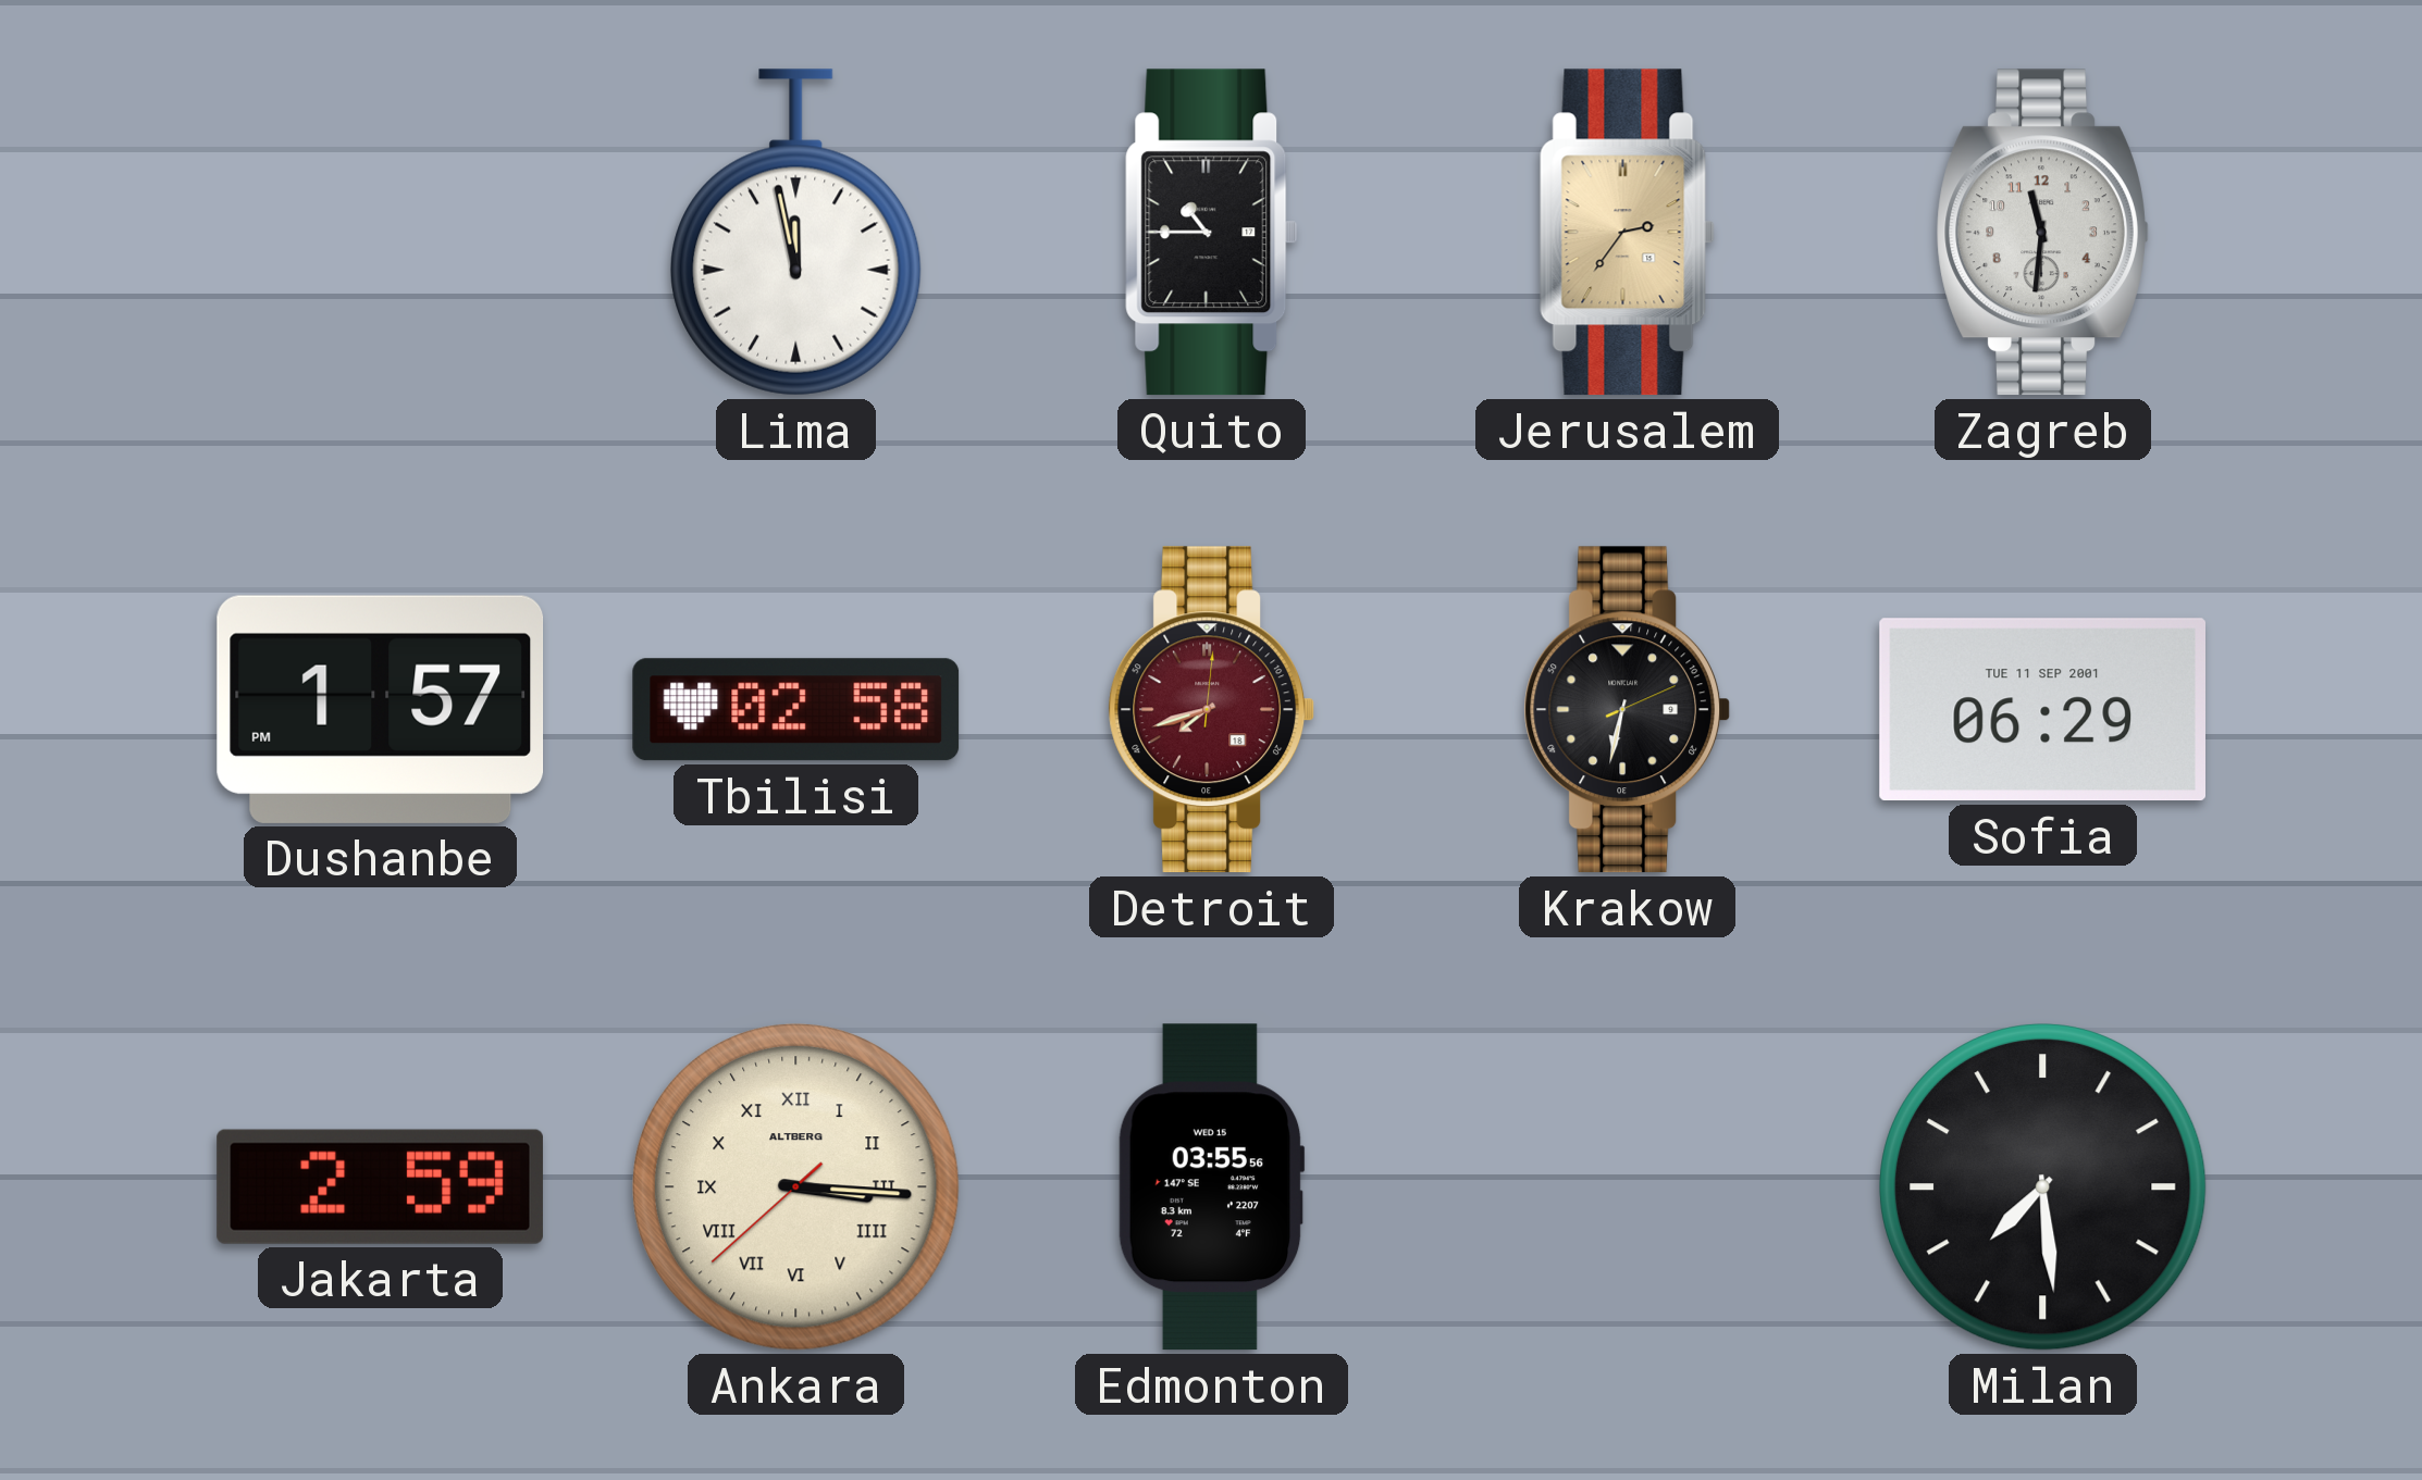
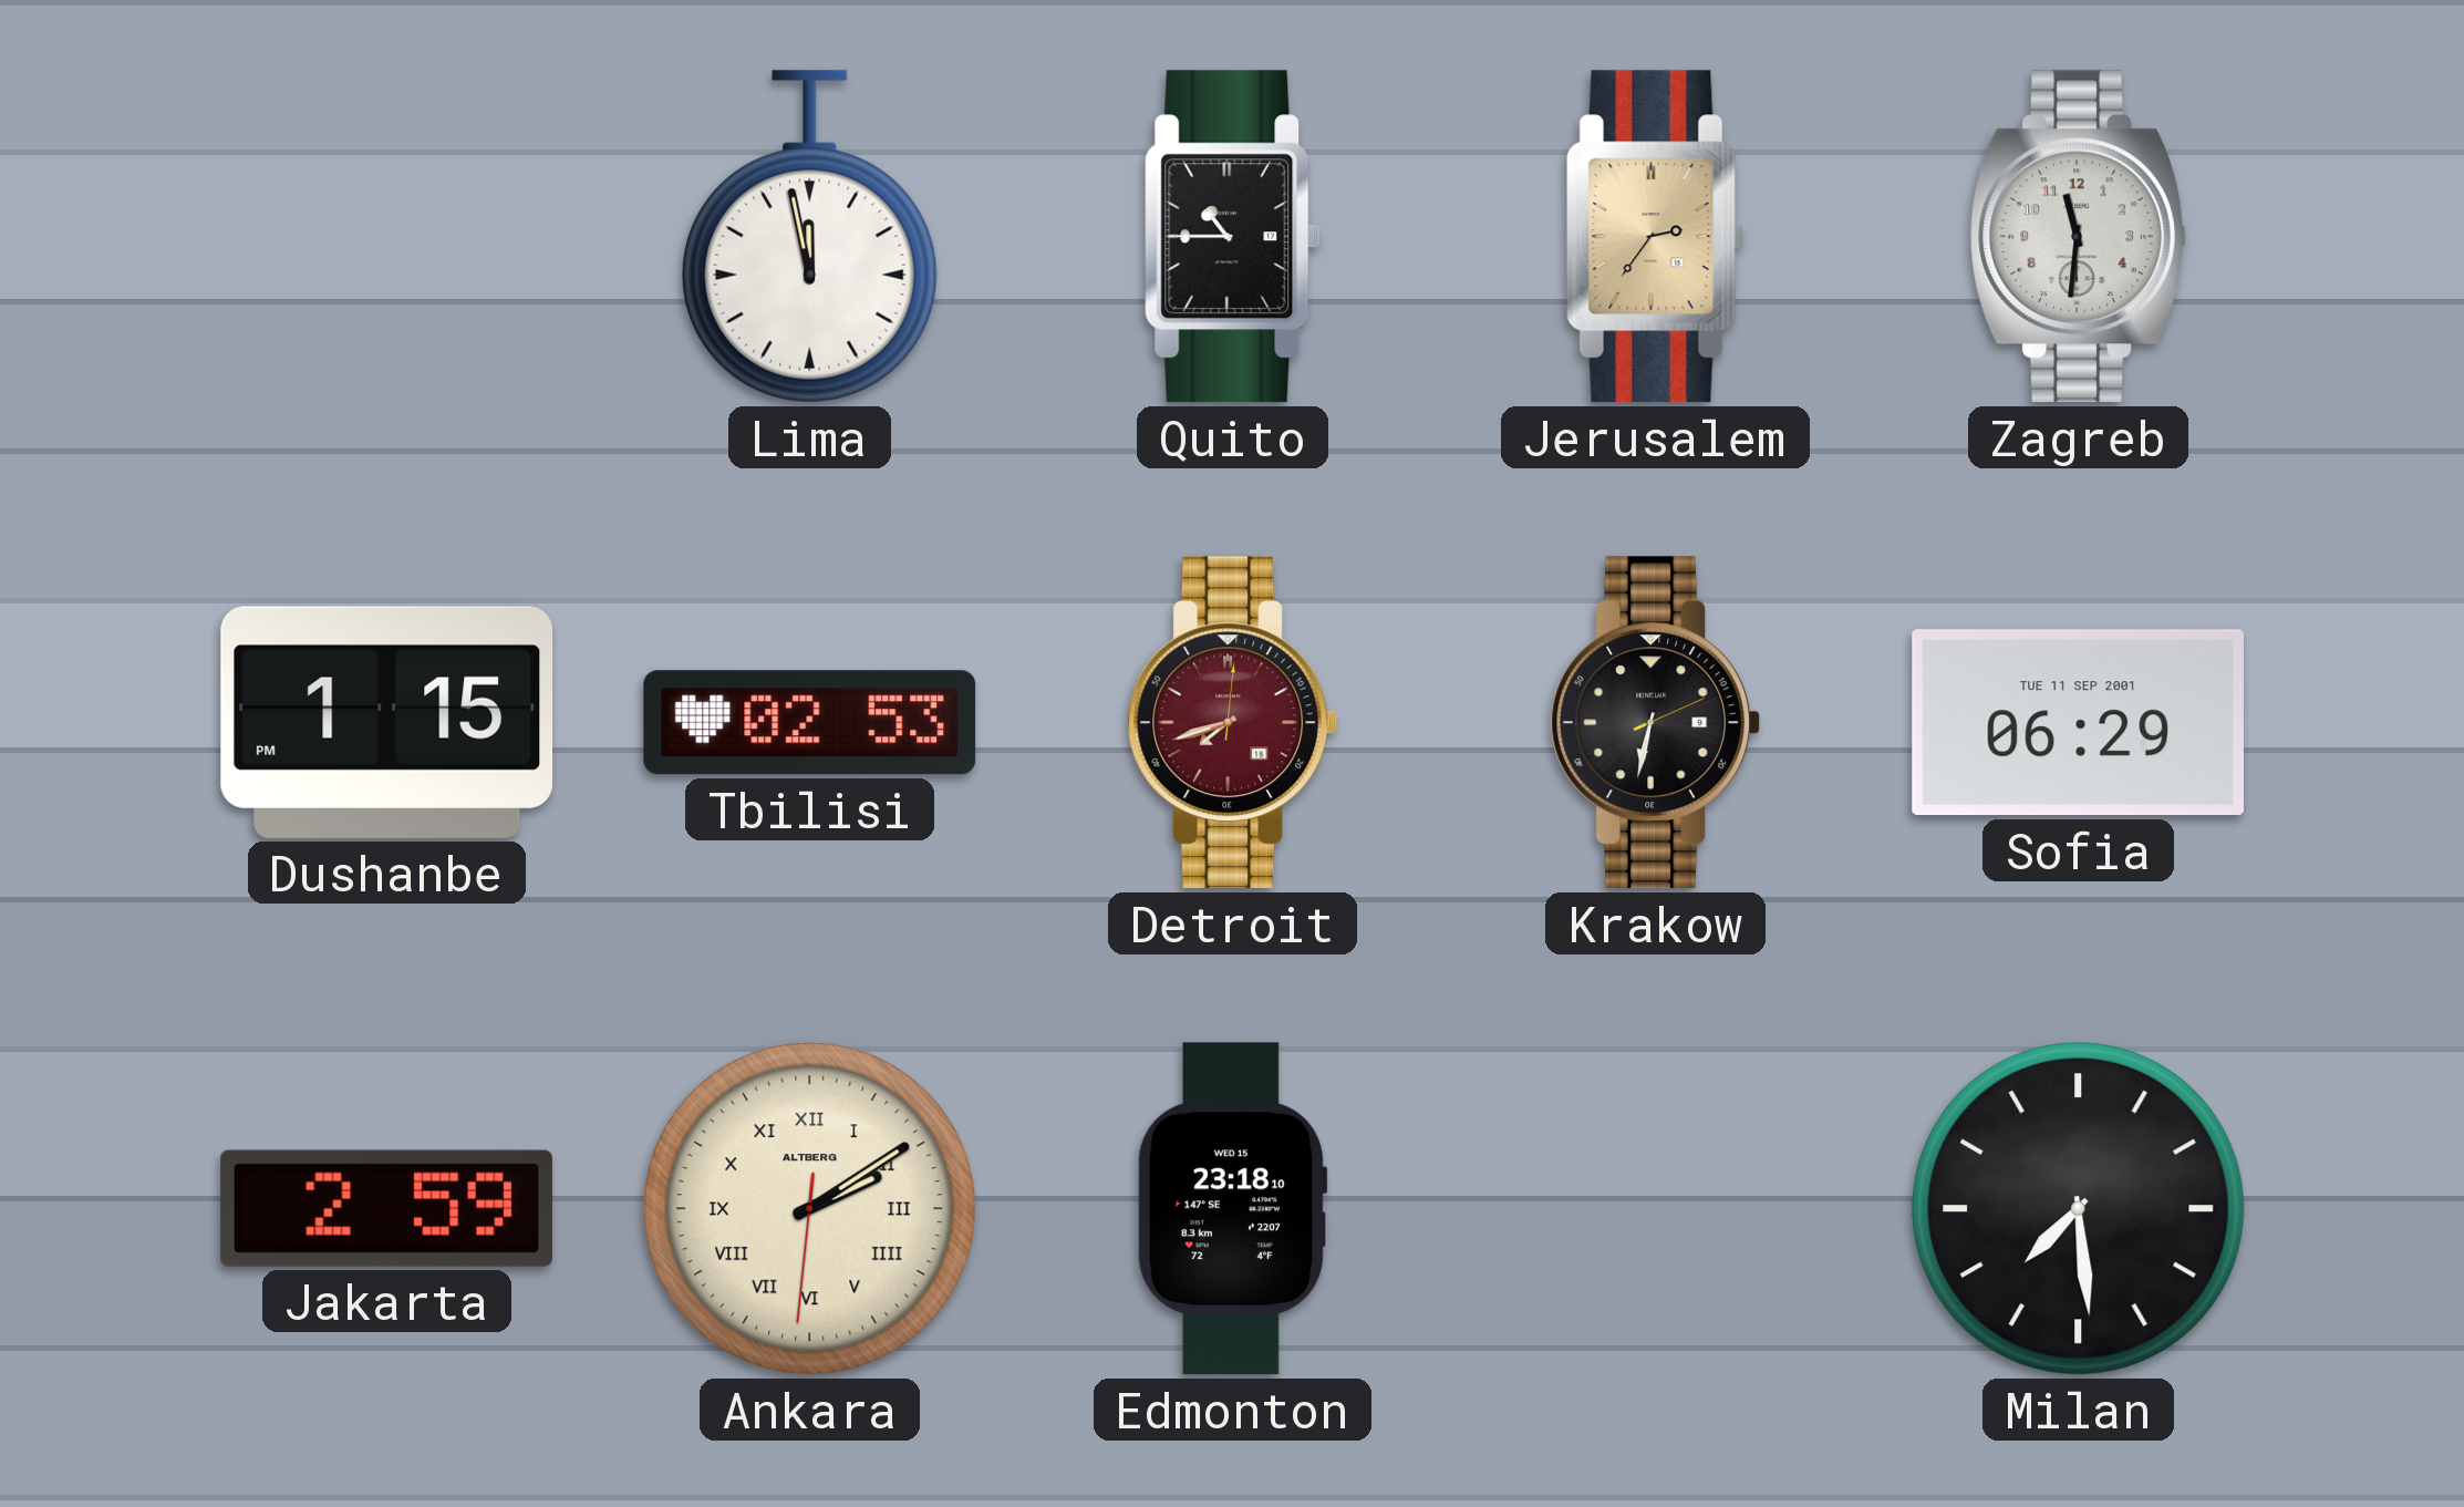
Dushanbe: 1:57 -> 1:15 (387, 722)
Tbilisi: 02:58 -> 02:53 (810, 723)
Ankara: 3:15 -> 2:09 (810, 1209)
Edmonton: 03:55 -> 23:18 (1232, 1209)
